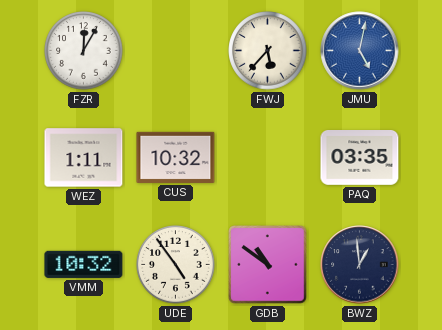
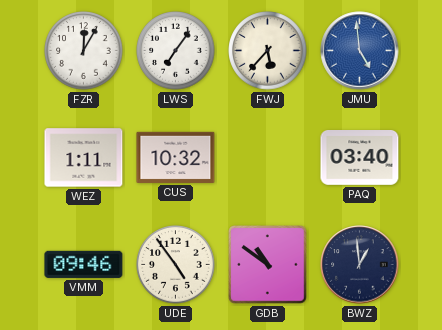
LWS: none -> 7:06 (176, 51)
JMU: 5:02 -> 4:59 (360, 51)
PAQ: 03:35 -> 03:40 (360, 158)
VMM: 10:32 -> 09:46 (84, 264)
